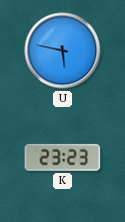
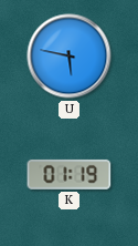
K: 23:23 -> 01:19 (70, 174)
